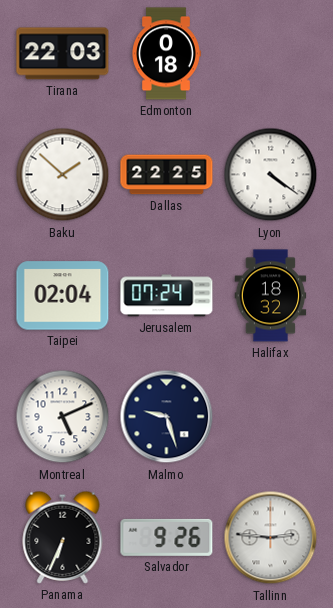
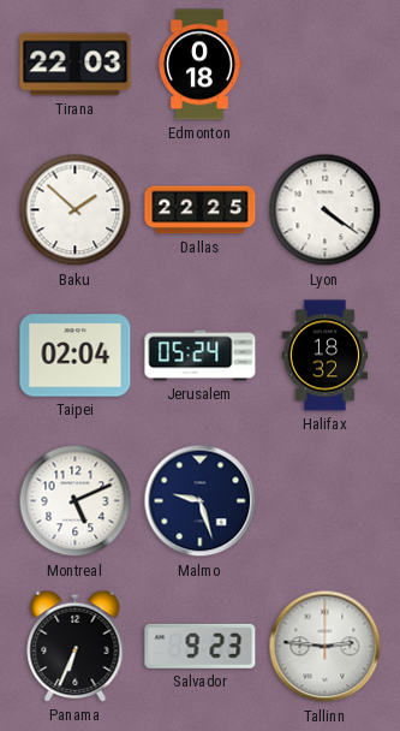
Jerusalem: 07:24 -> 05:24 (201, 356)
Salvador: 9:26 -> 9:23 (201, 646)
